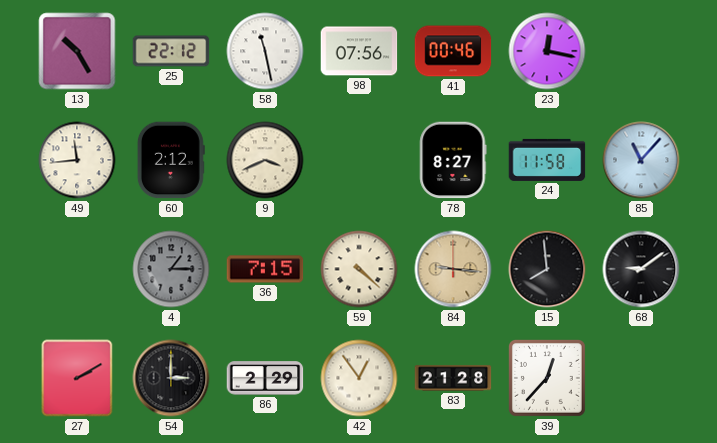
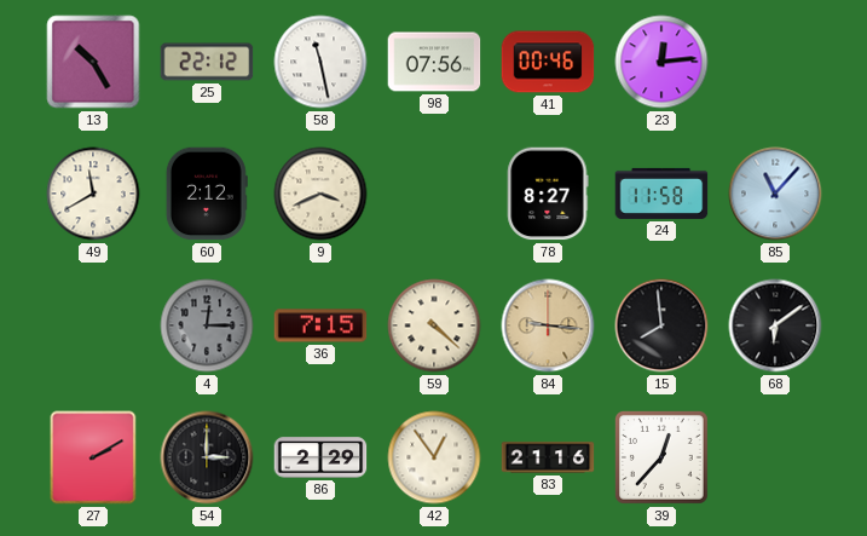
23: 12:17 -> 12:14 (661, 62)
49: 11:44 -> 11:40 (93, 194)
4: 1:15 -> 12:15 (207, 325)
68: 9:09 -> 6:09 (775, 325)
83: 21:28 -> 21:16 (548, 457)
